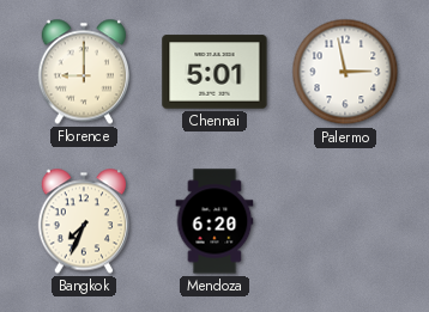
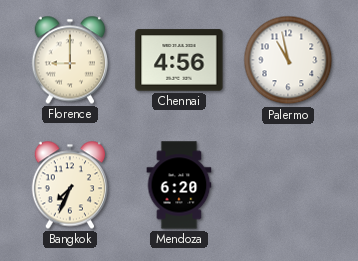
Chennai: 5:01 -> 4:56 (179, 60)
Palermo: 2:58 -> 10:58 (288, 60)
